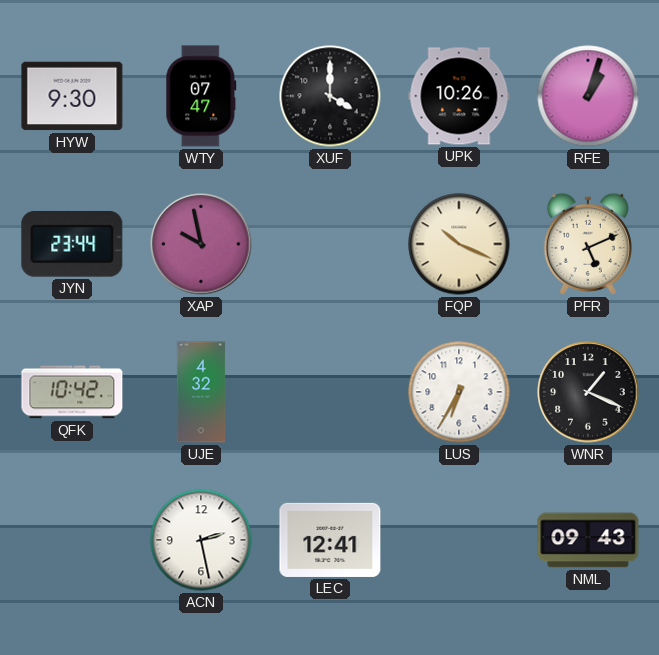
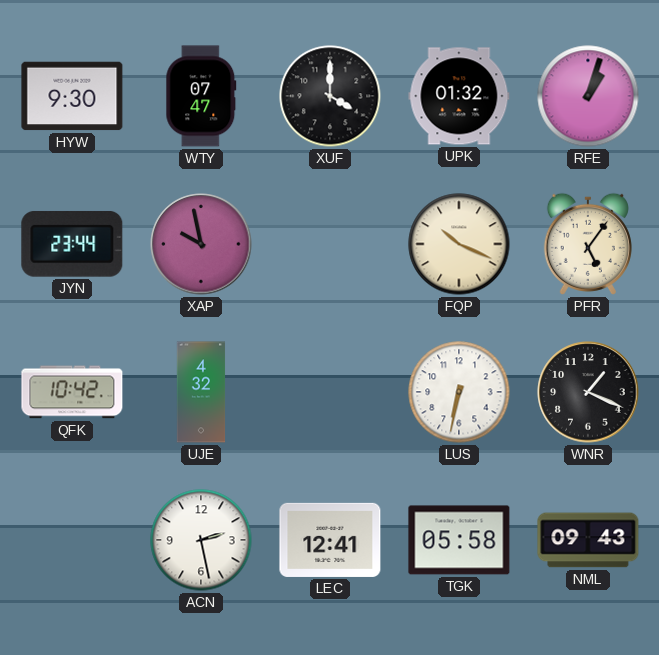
UPK: 10:26 -> 01:32 (459, 96)
PFR: 5:11 -> 5:06 (588, 244)
LUS: 6:35 -> 6:32 (459, 392)
TGK: none -> 05:58 (459, 540)
